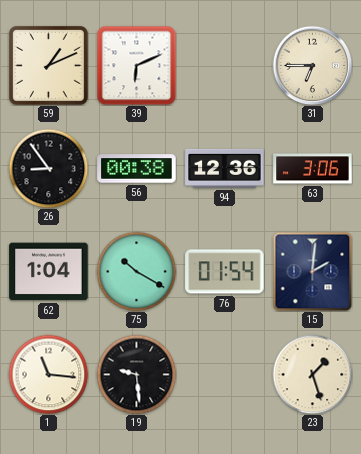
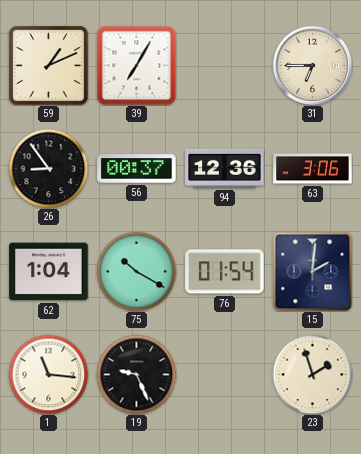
39: 6:11 -> 7:05 (136, 65)
56: 00:38 -> 00:37 (137, 169)
19: 9:29 -> 9:26 (136, 374)
23: 1:27 -> 1:57 (312, 374)
